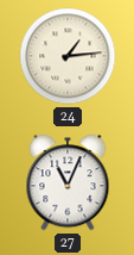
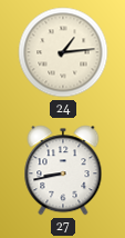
27: 11:04 -> 8:43 (63, 170)
